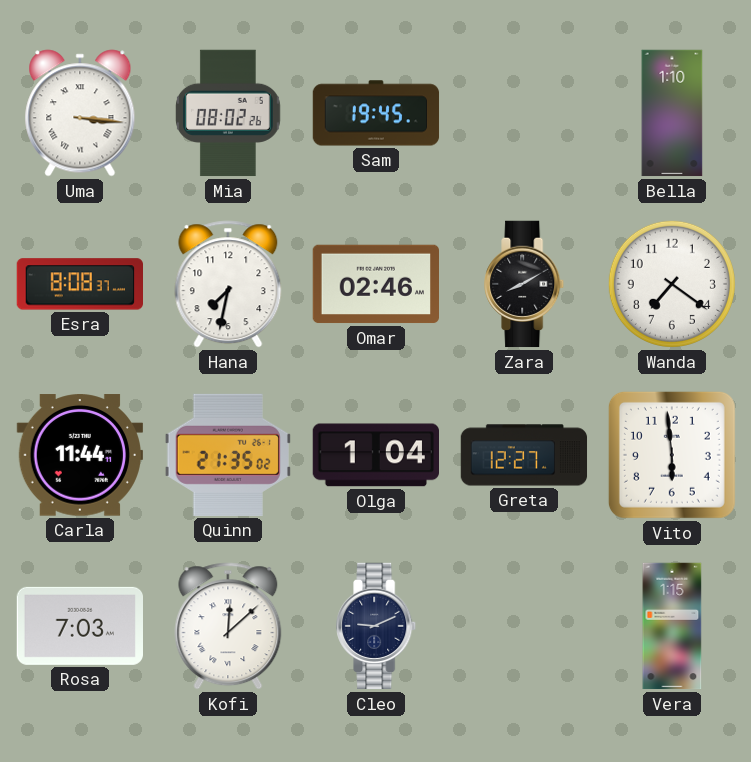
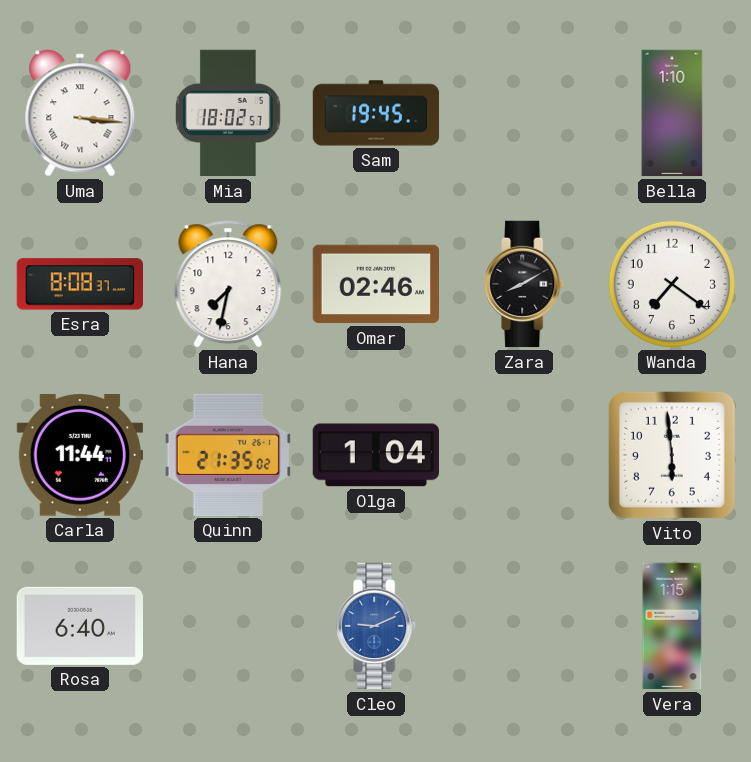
Mia: 08:02 -> 18:02 (229, 113)
Greta: 12:27 -> none (524, 455)
Rosa: 7:03 -> 6:40 (79, 626)
Kofi: 12:08 -> none (228, 626)
Cleo dial: navy -> blue (377, 626)
